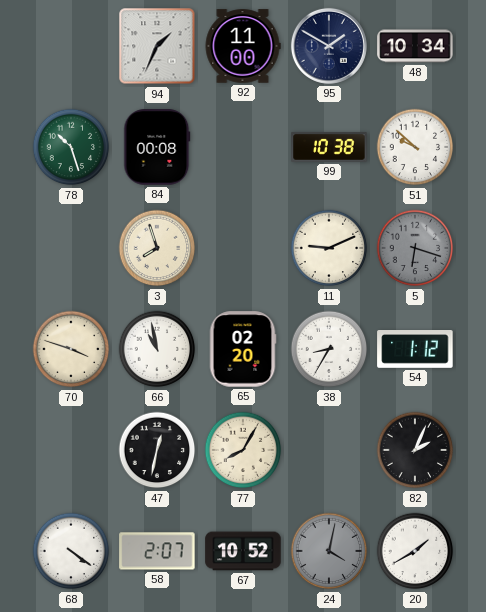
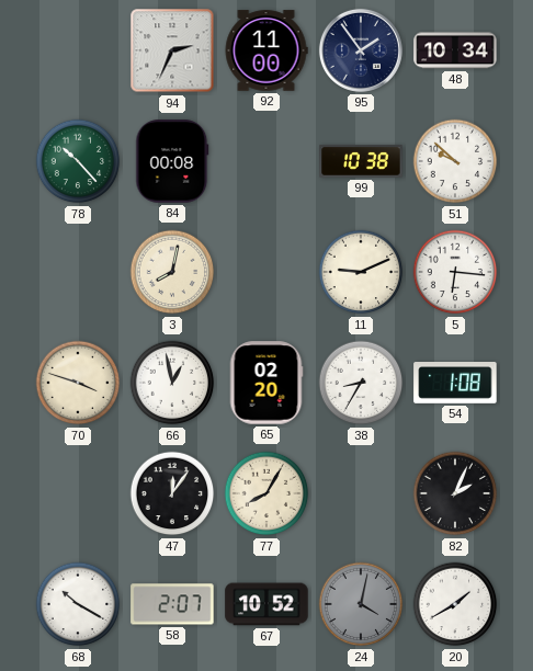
94: 1:34 -> 2:34 (172, 50)
95: 1:50 -> 1:54 (361, 50)
78: 10:27 -> 10:23 (78, 161)
3: 7:57 -> 8:02 (172, 272)
5: 6:18 -> 6:16 (455, 272)
5 dial: grey -> white (455, 272)
66: 10:58 -> 12:58 (172, 383)
54: 1:12 -> 1:08 (455, 384)
47: 12:32 -> 12:06 (172, 493)
68: 4:21 -> 10:20 (78, 604)
